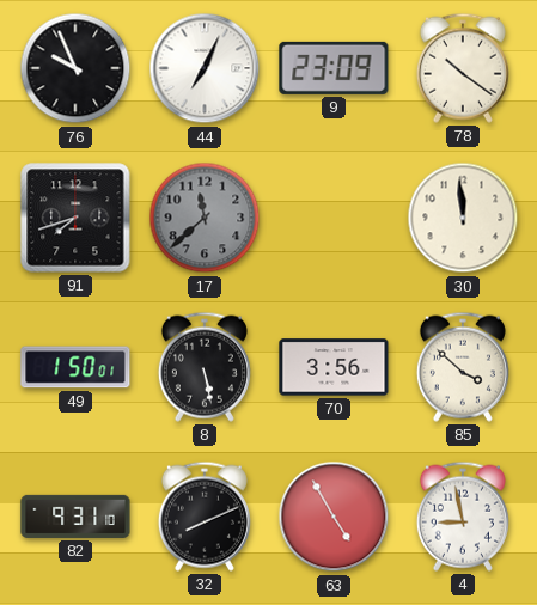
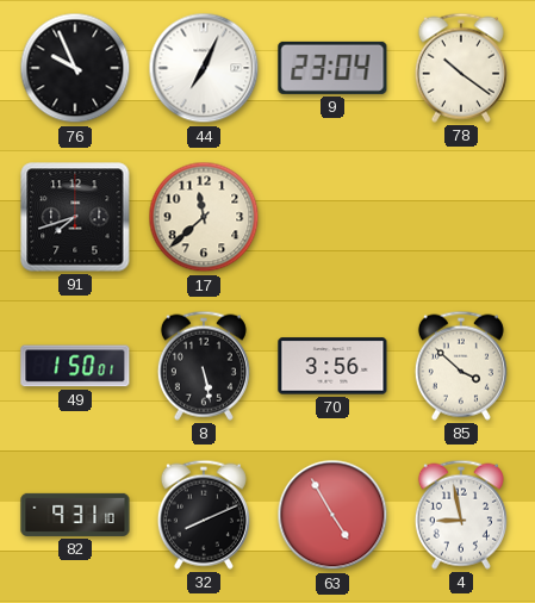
9: 23:09 -> 23:04 (332, 68)
17 dial: grey -> cream (204, 217)
30: 11:59 -> none (463, 218)
